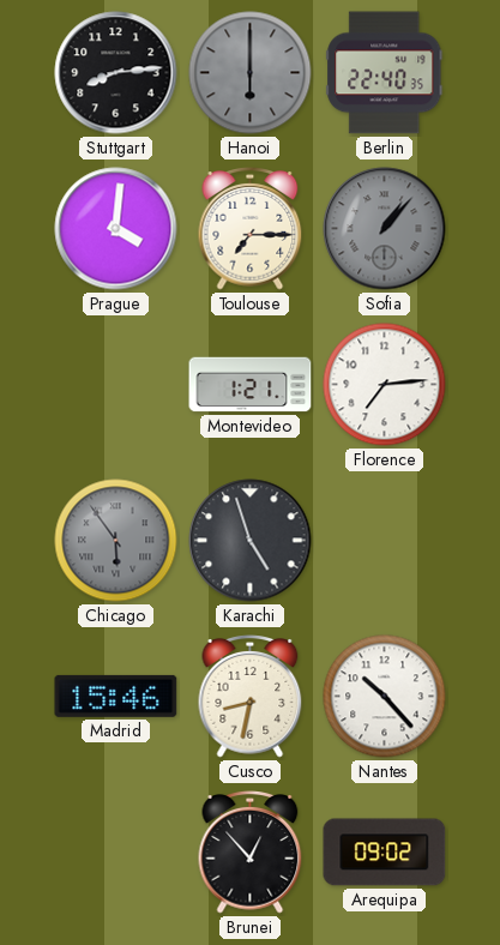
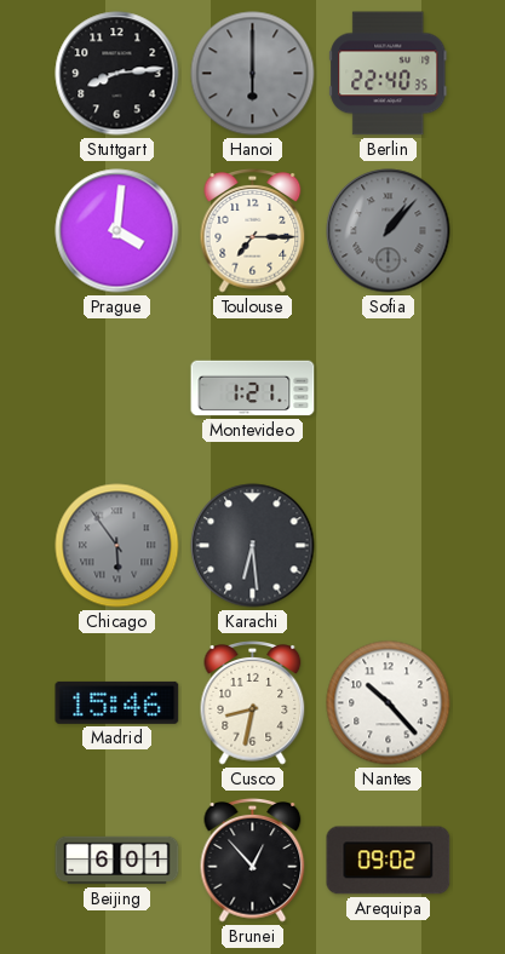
Florence: 7:14 -> none (385, 385)
Karachi: 4:57 -> 6:29 (253, 546)
Beijing: none -> 6:01 (117, 861)
